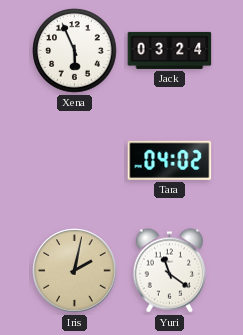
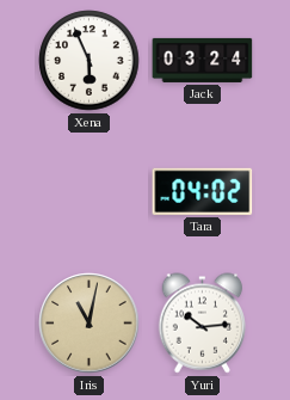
Iris: 2:02 -> 11:02 (90, 324)
Yuri: 11:21 -> 10:14 (202, 324)
